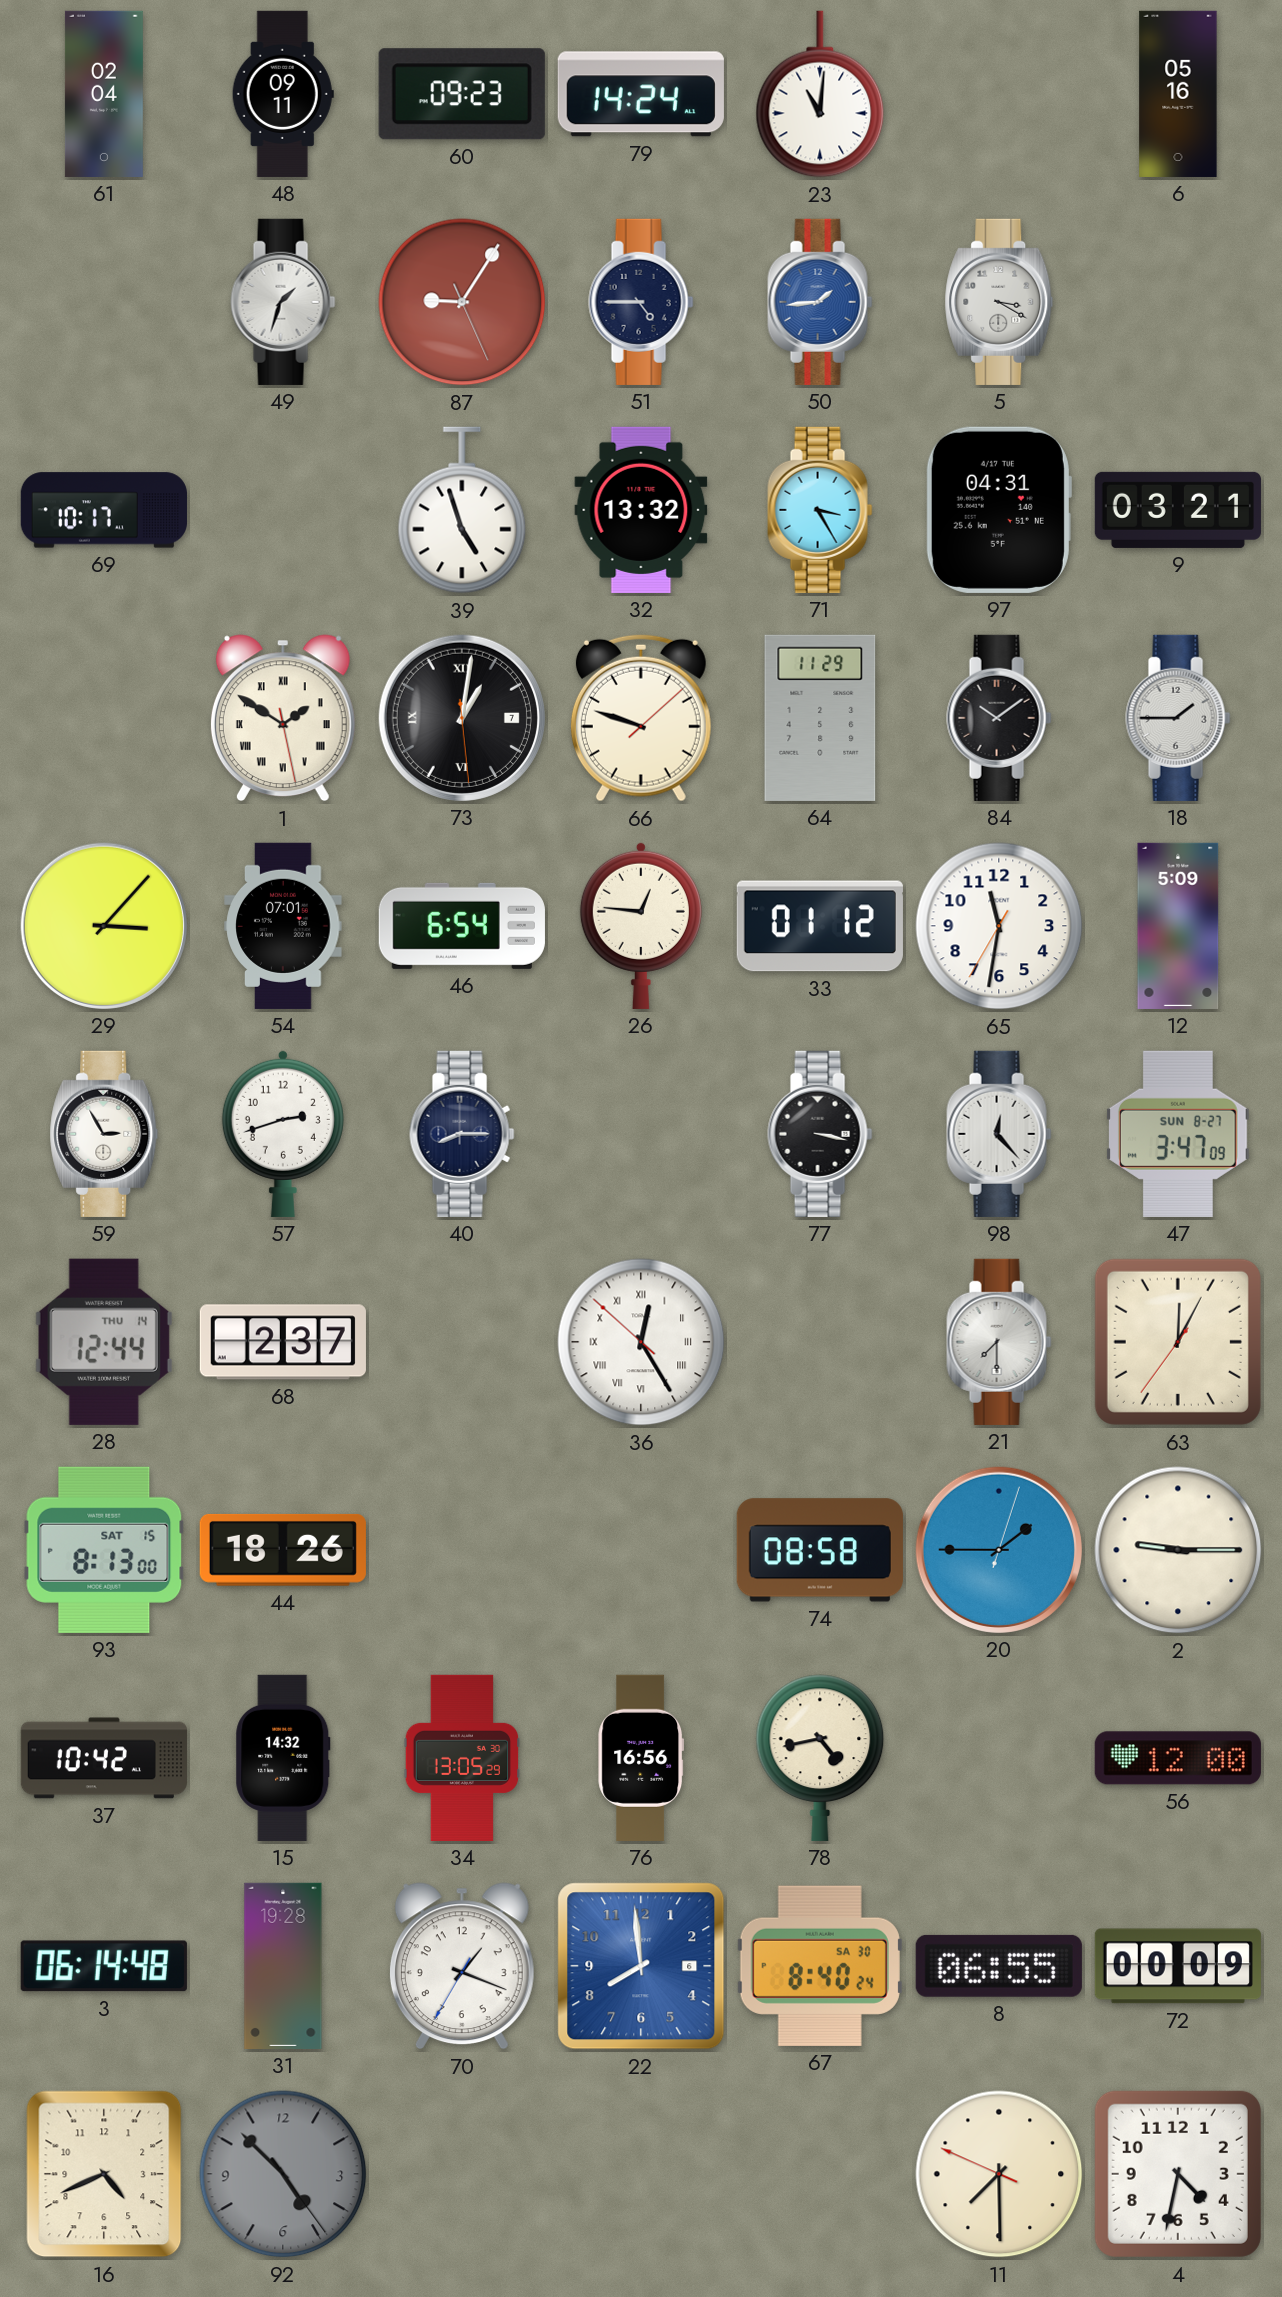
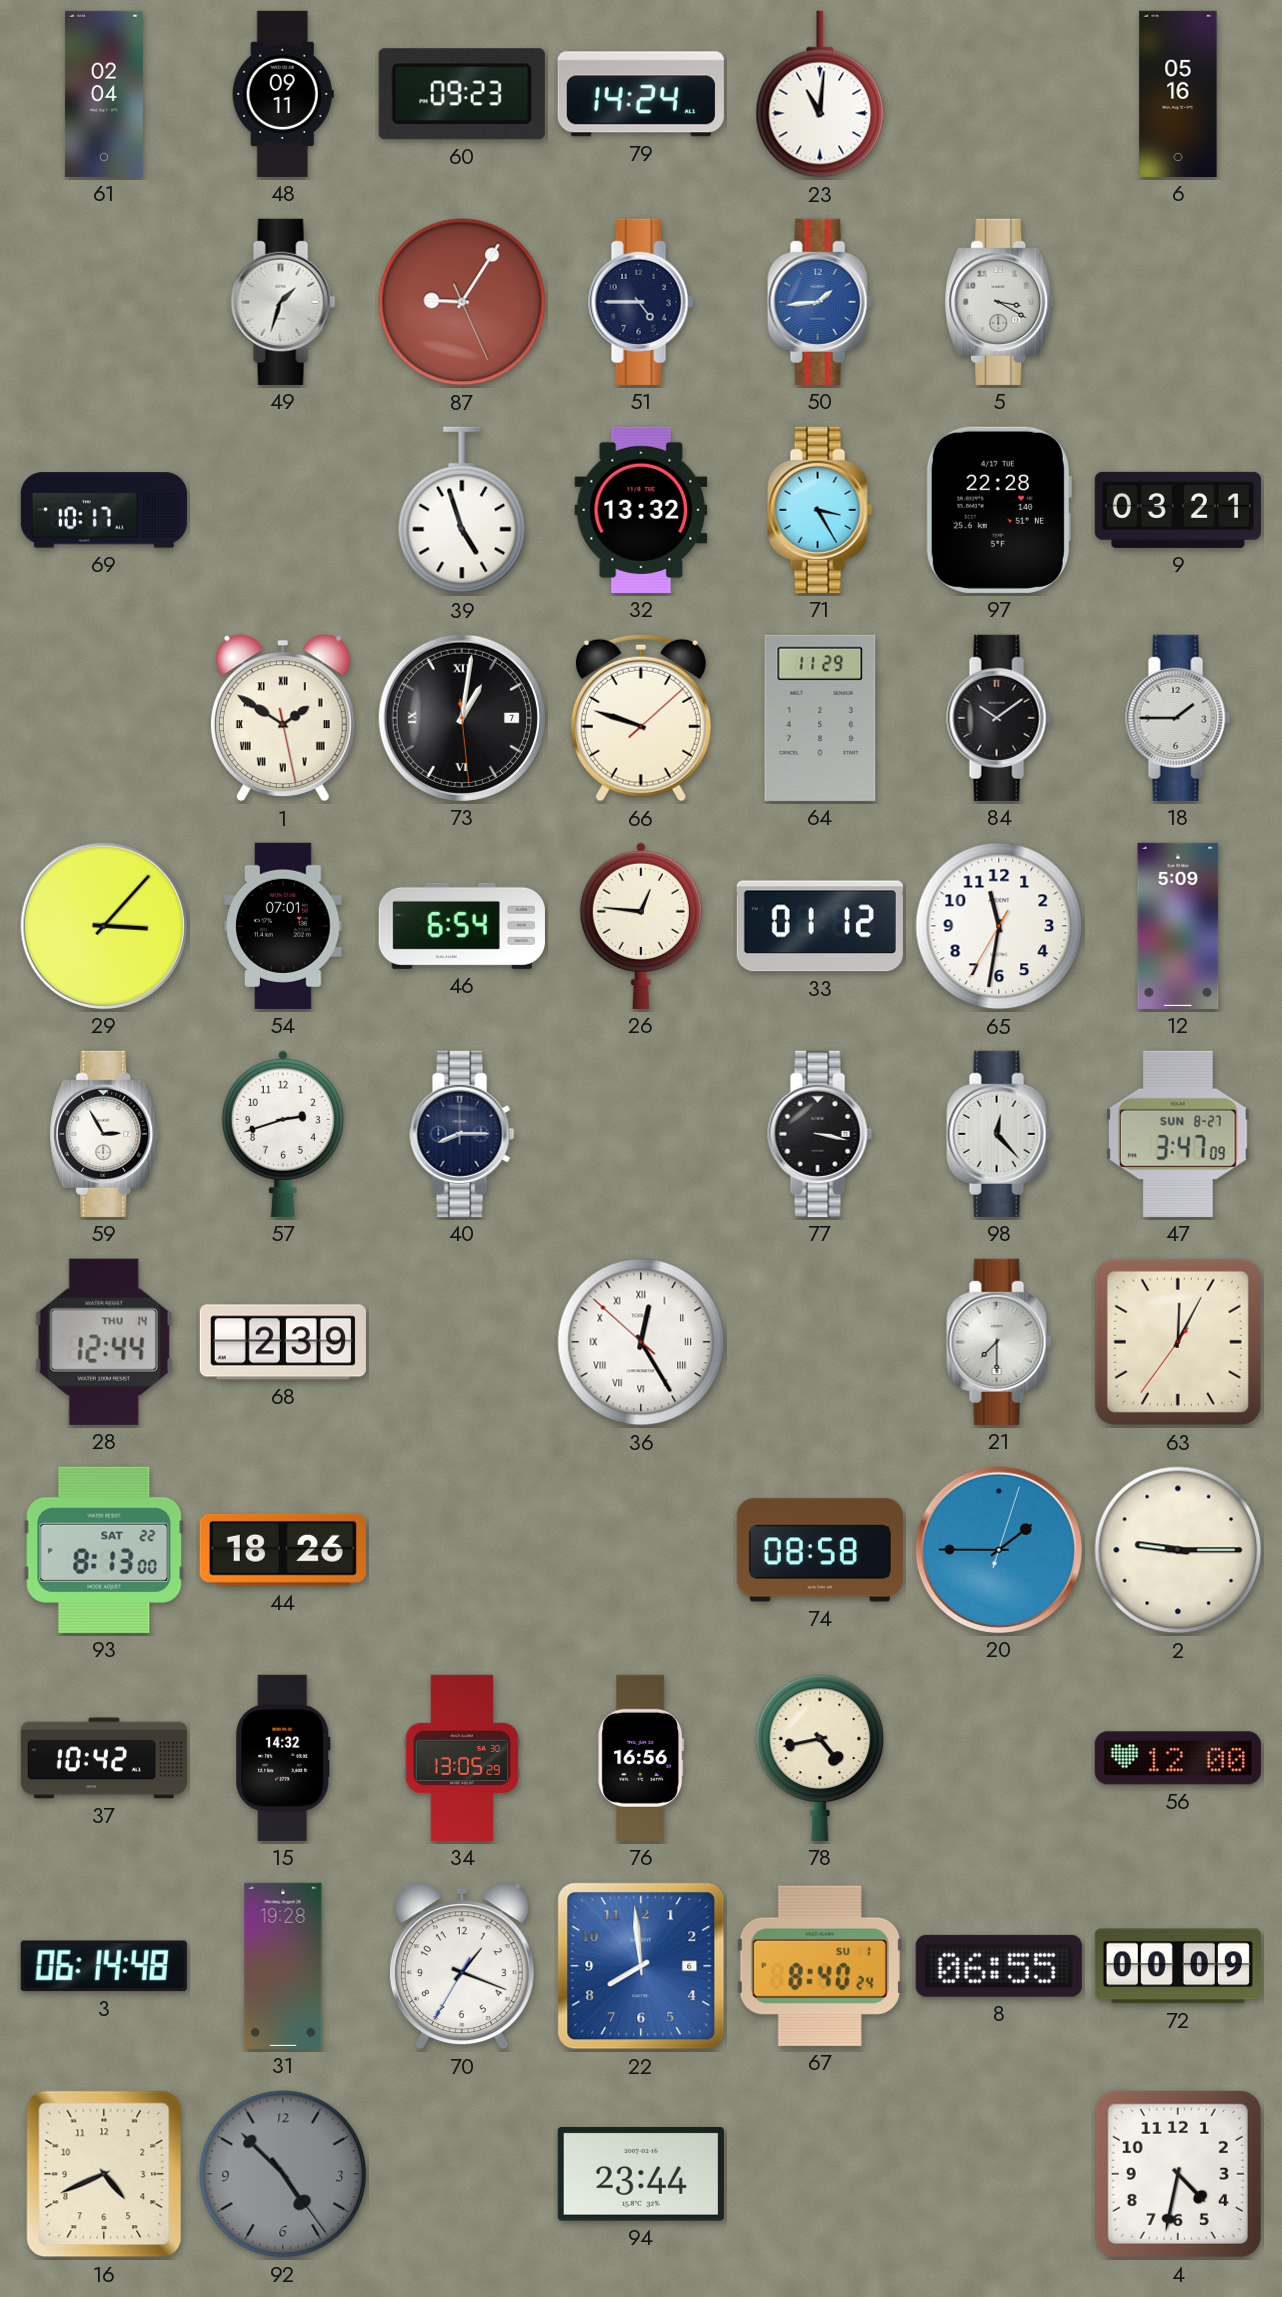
97: 04:31 -> 22:28 (999, 510)
68: 2:37 -> 2:39 (283, 1342)
93 date: SAT 15 -> SAT 22 (104, 1550)
67 date: SA 30 -> SU 1 (820, 1966)
94: none -> 23:44 (641, 2175)
11: 7:29 -> none (999, 2174)
